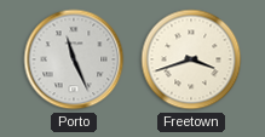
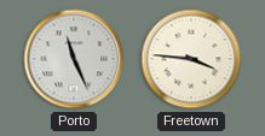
Freetown: 3:42 -> 3:46 (191, 59)
